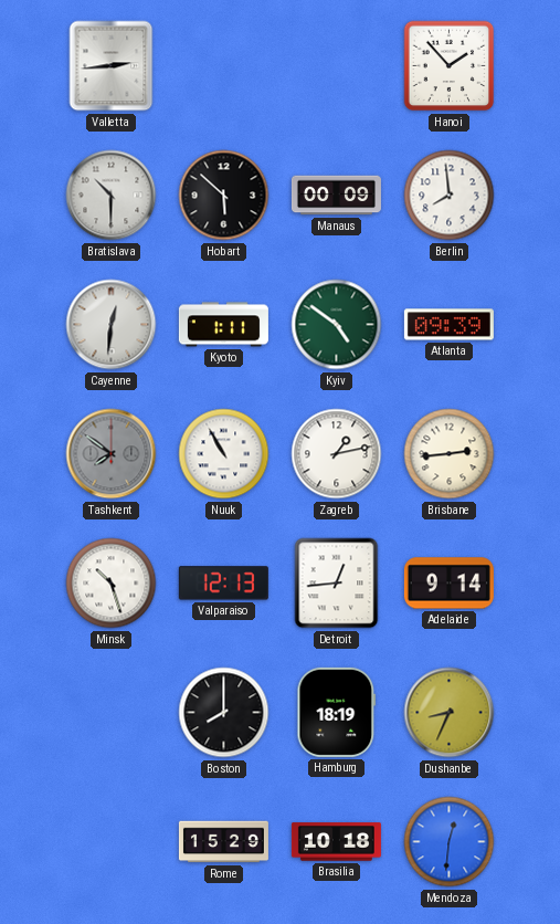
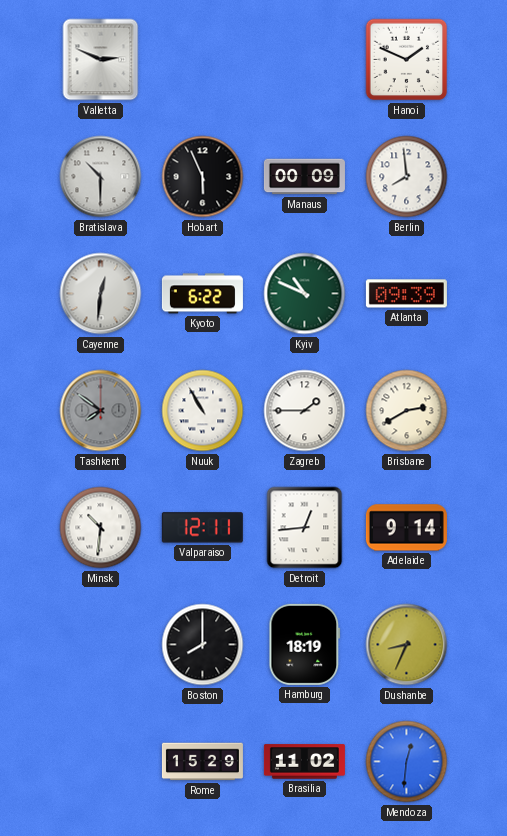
Valletta: 2:44 -> 2:49 (101, 60)
Hanoi: 1:53 -> 1:49 (407, 60)
Hobart: 5:52 -> 5:56 (203, 177)
Kyoto: 1:11 -> 6:22 (202, 294)
Kyiv: 4:51 -> 10:49 (305, 294)
Zagreb: 1:13 -> 1:45 (305, 411)
Brisbane: 2:44 -> 2:40 (407, 411)
Minsk: 10:27 -> 10:31 (101, 528)
Valparaiso: 12:13 -> 12:11 (202, 528)
Brasilia: 10:18 -> 11:02 (304, 762)
